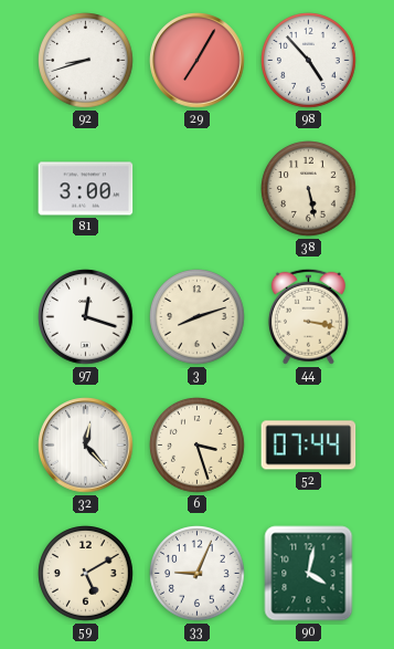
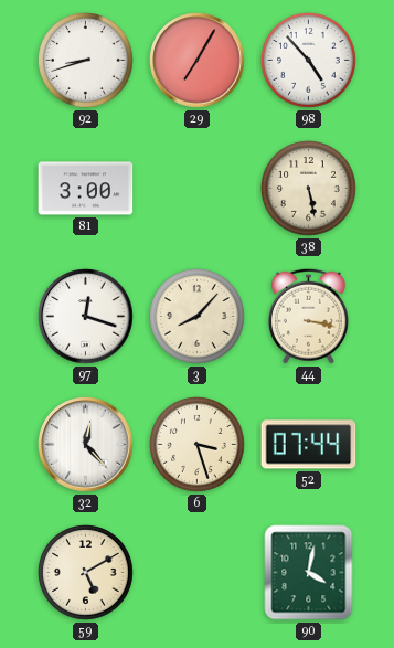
3: 8:12 -> 8:07 (198, 317)
33: 9:04 -> none (198, 574)
